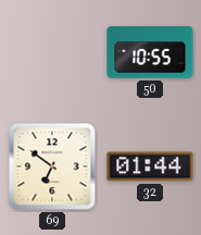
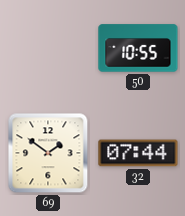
69: 6:51 -> 1:51 (48, 153)
32: 01:44 -> 07:44 (138, 153)
